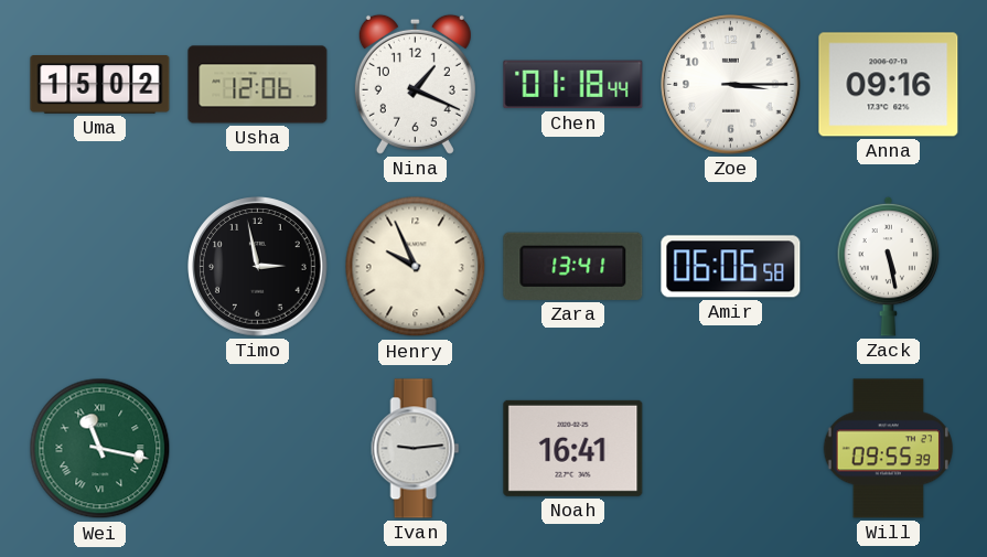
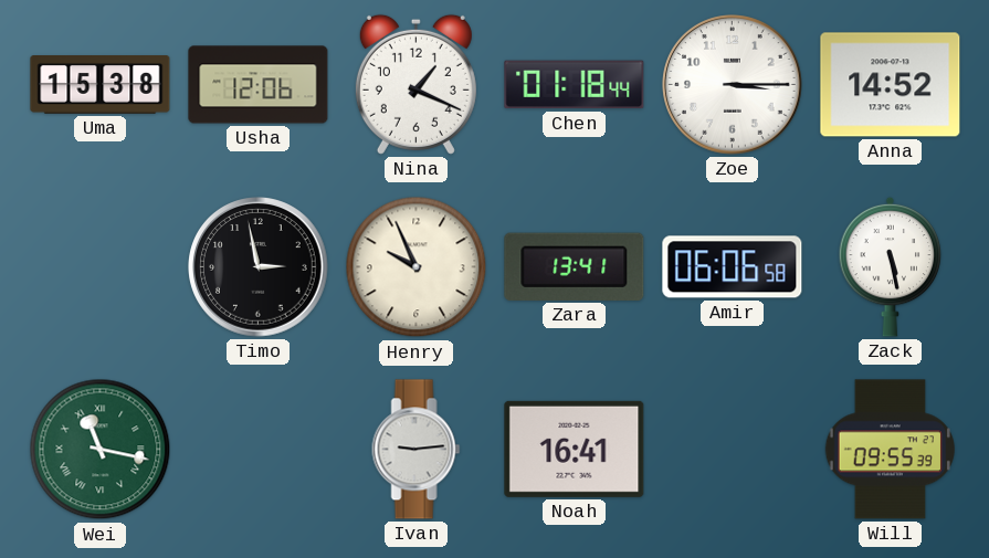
Uma: 15:02 -> 15:38 (101, 85)
Anna: 09:16 -> 14:52 (891, 85)
